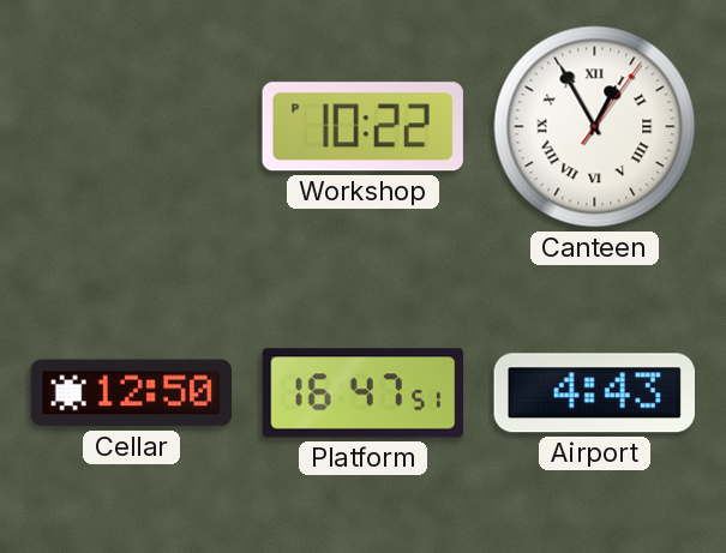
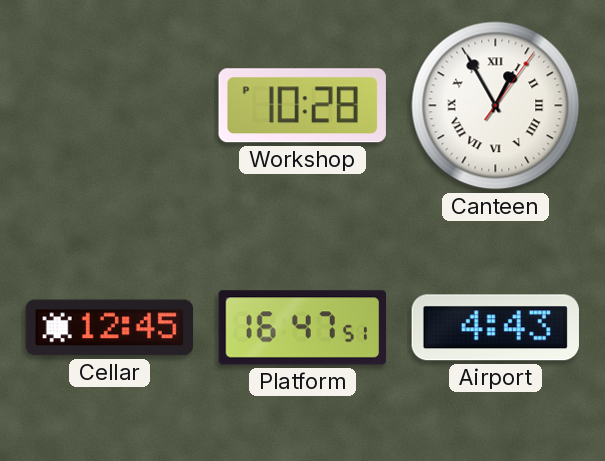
Workshop: 10:22 -> 10:28 (302, 106)
Cellar: 12:50 -> 12:45 (109, 328)
